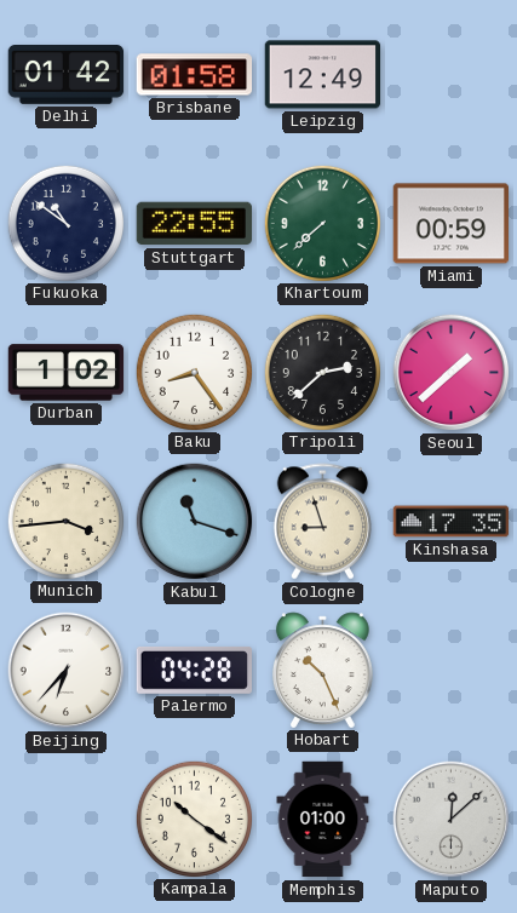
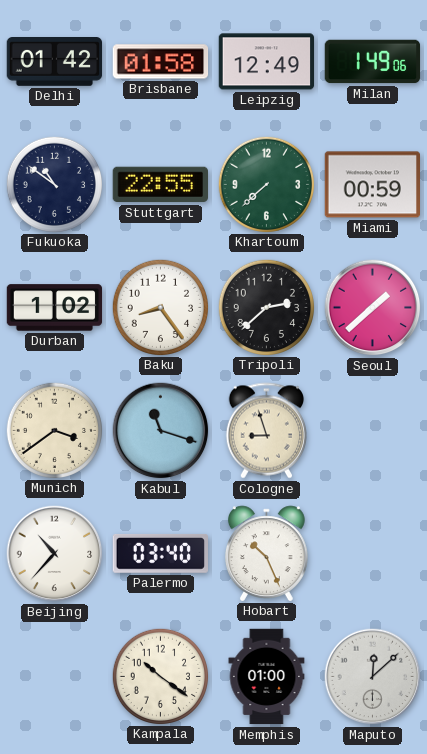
Milan: none -> 1:49 (373, 62)
Munich: 3:44 -> 3:39 (54, 430)
Kinshasa: 17:35 -> none (452, 522)
Beijing: 6:37 -> 10:37 (55, 554)
Palermo: 04:28 -> 03:40 (160, 553)
